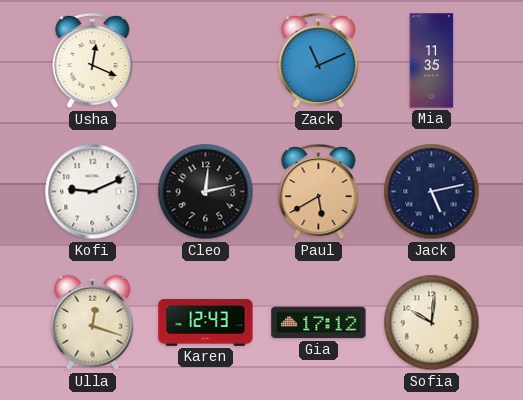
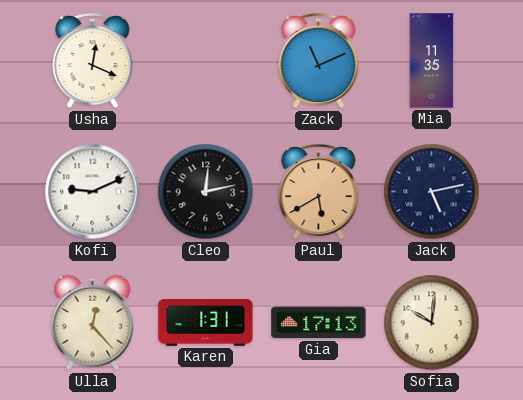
Ulla: 12:18 -> 12:23 (93, 323)
Karen: 12:43 -> 1:31 (206, 323)
Gia: 17:12 -> 17:13 (319, 323)
